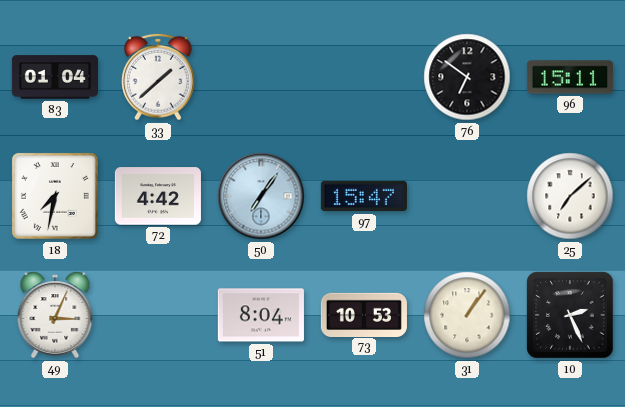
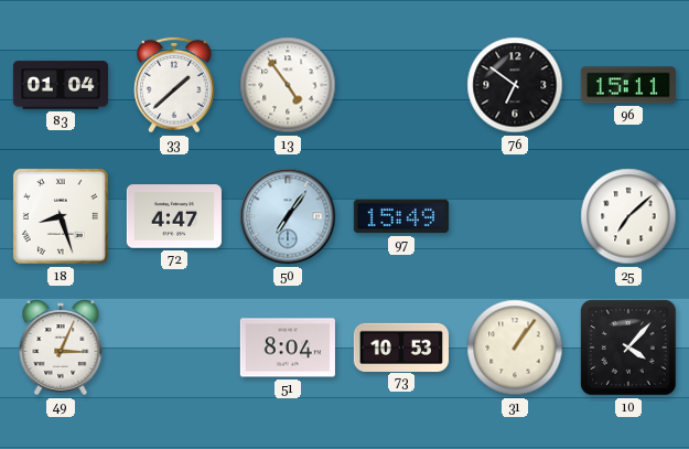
13: none -> 4:54 (288, 85)
18: 7:32 -> 8:27 (61, 216)
72: 4:42 -> 4:47 (174, 216)
97: 15:47 -> 15:49 (401, 216)
10: 2:26 -> 4:07 (628, 348)
